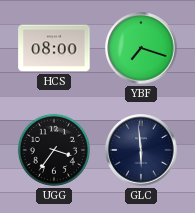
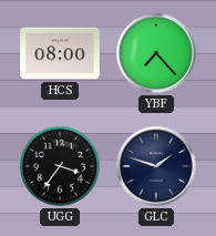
YBF: 7:18 -> 7:23 (156, 53)
GLC: 5:59 -> 1:48 (156, 166)
